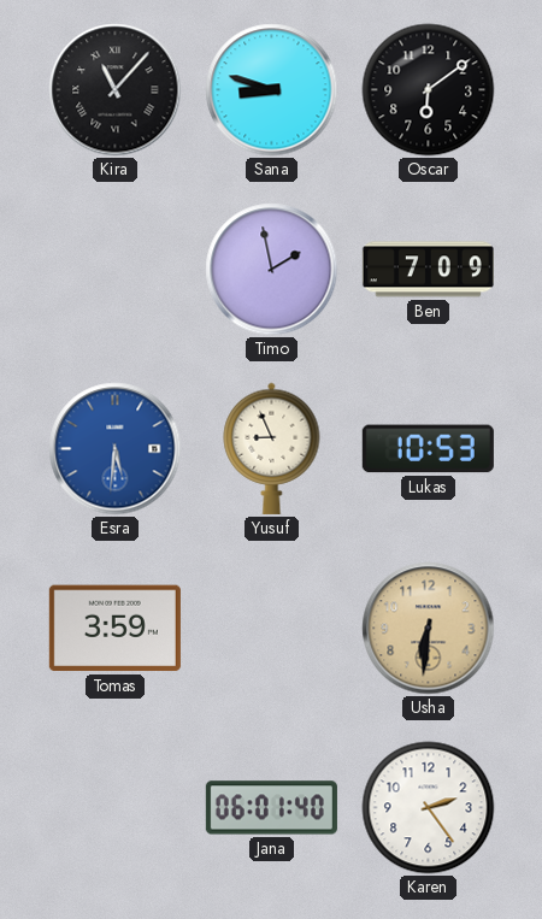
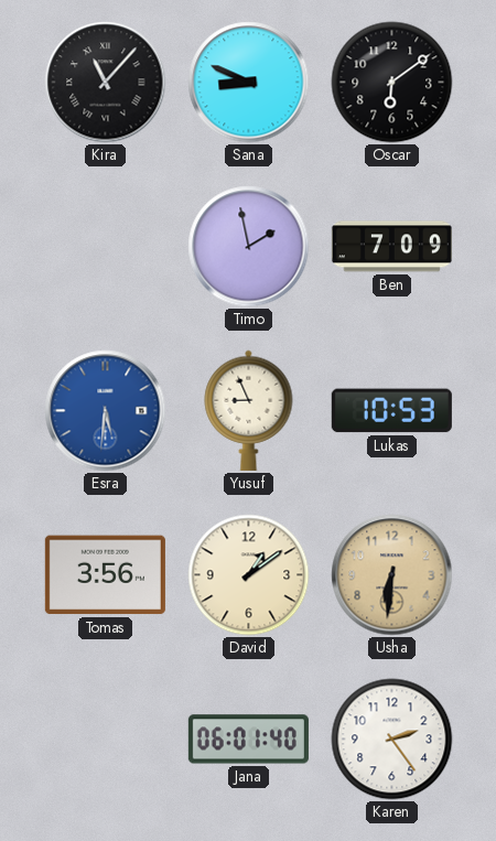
Sana: 8:48 -> 8:49 (249, 83)
Tomas: 3:59 -> 3:56 (105, 575)
David: none -> 1:09 (249, 575)
